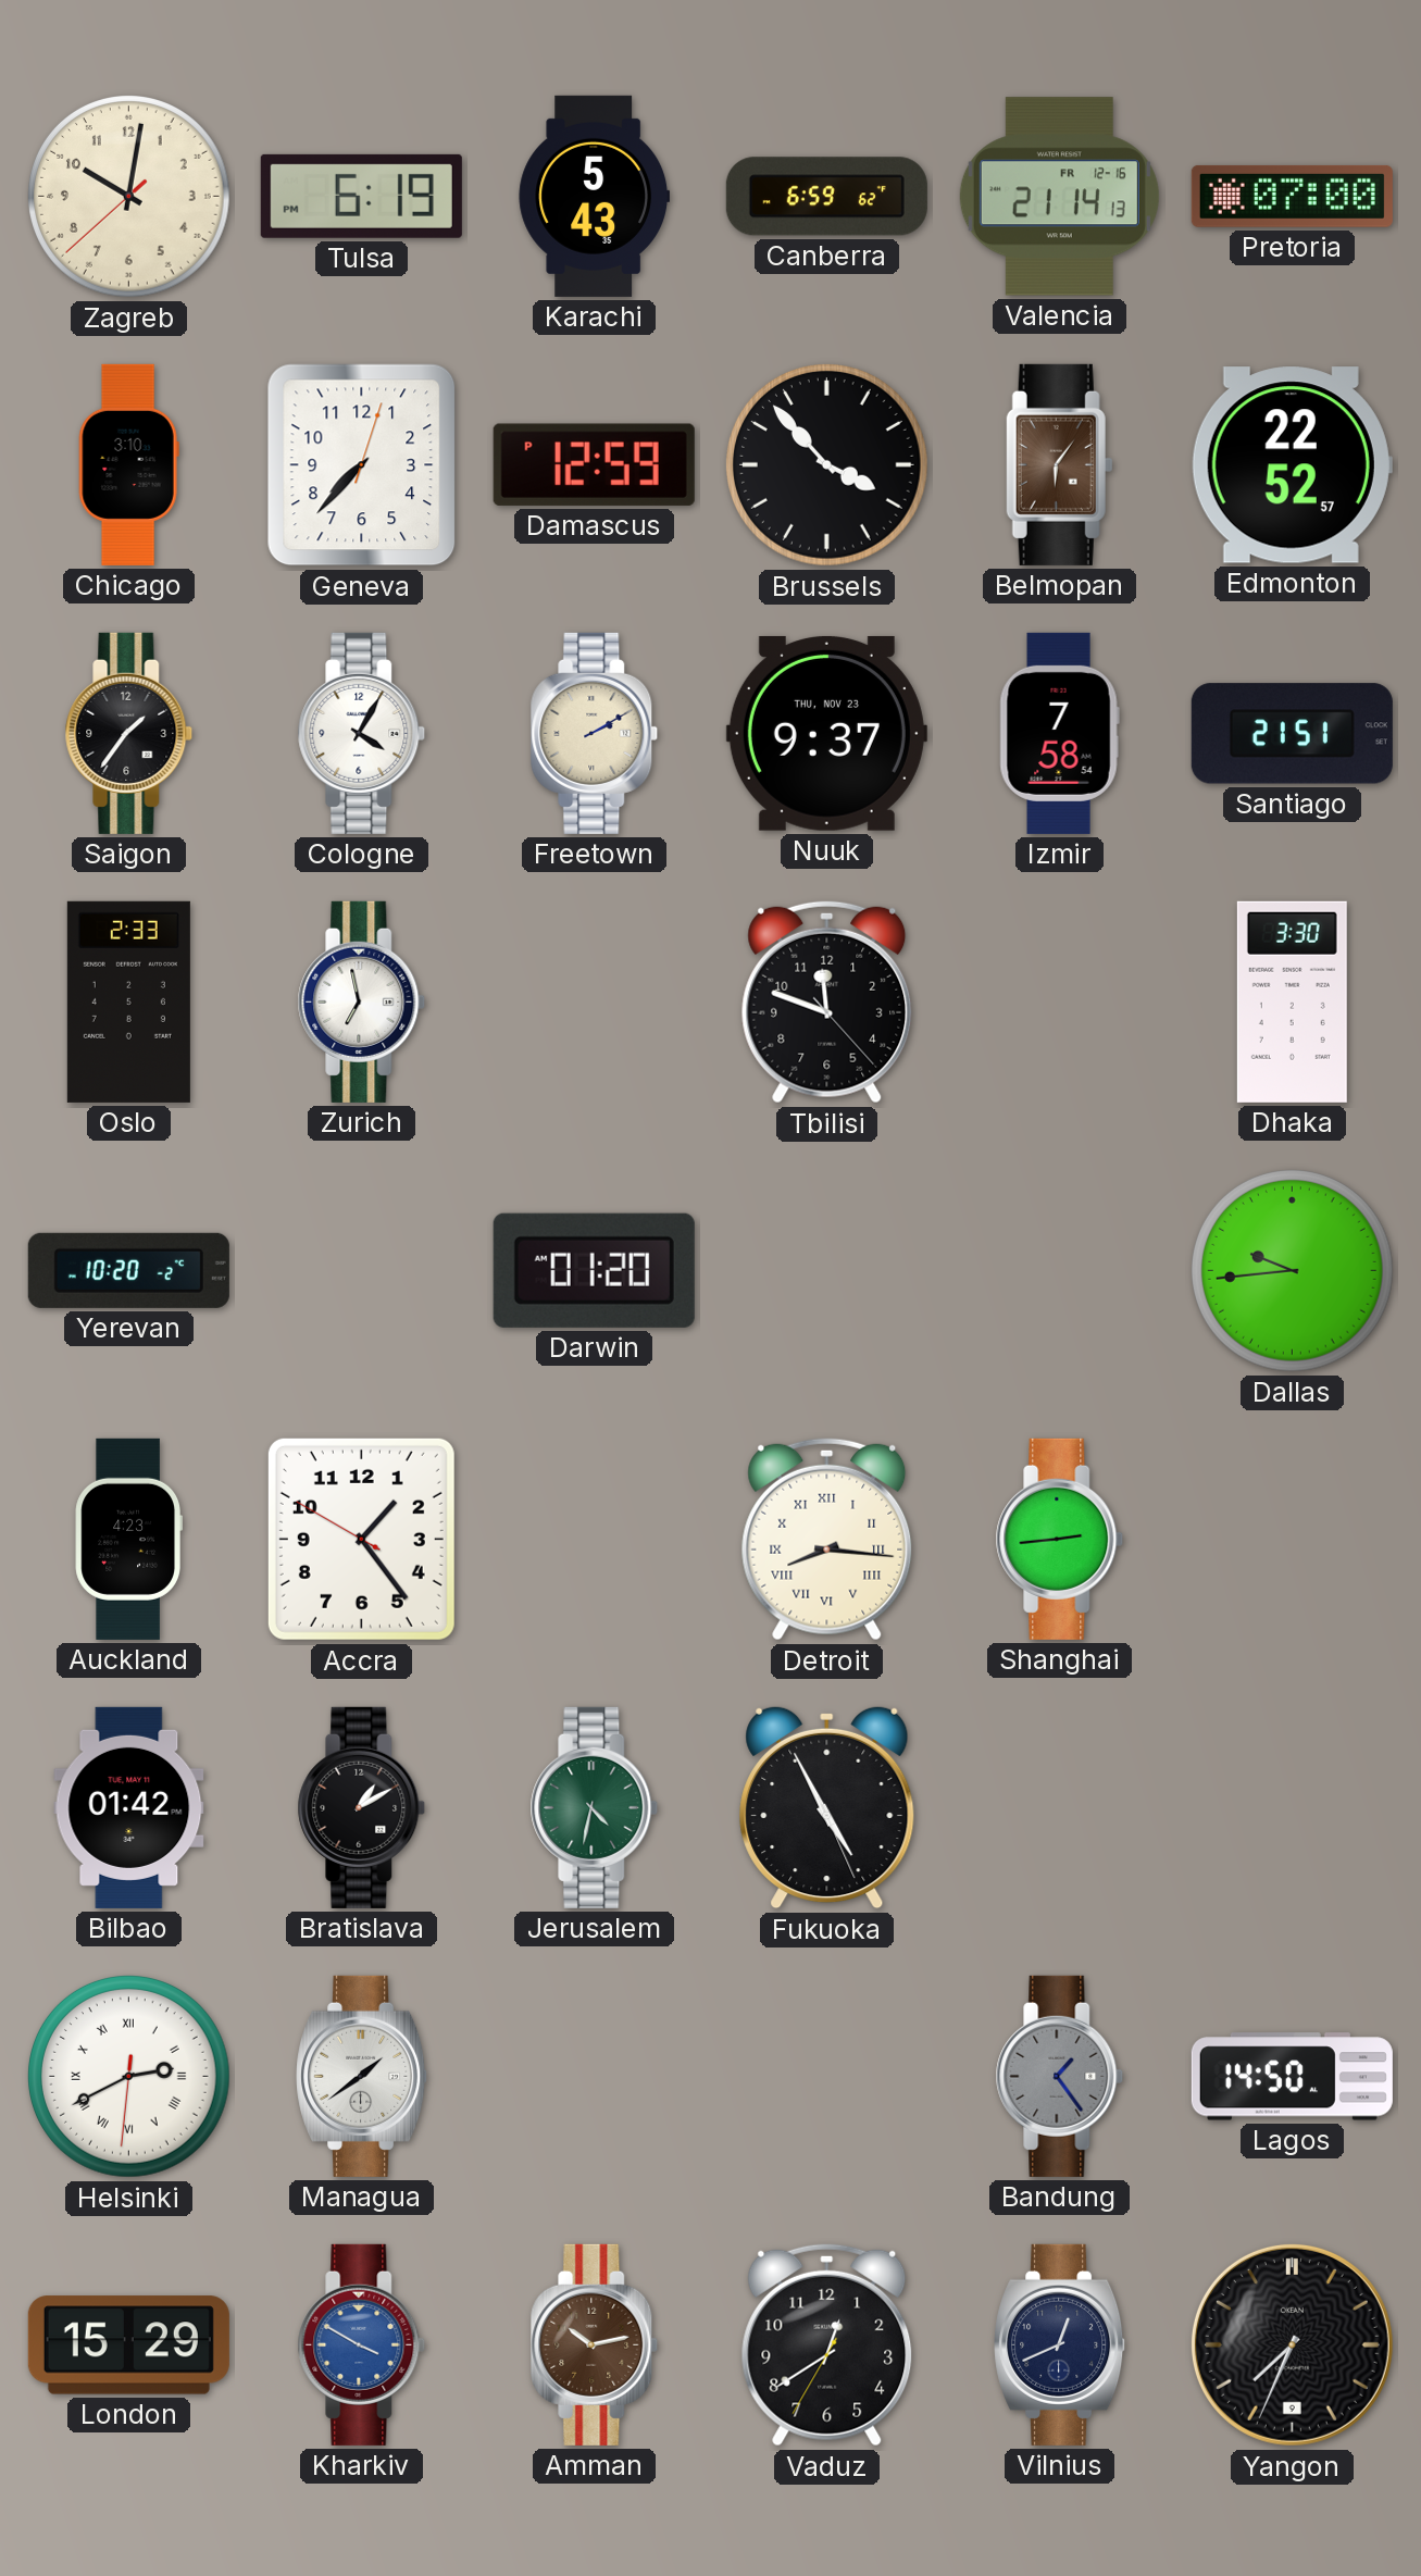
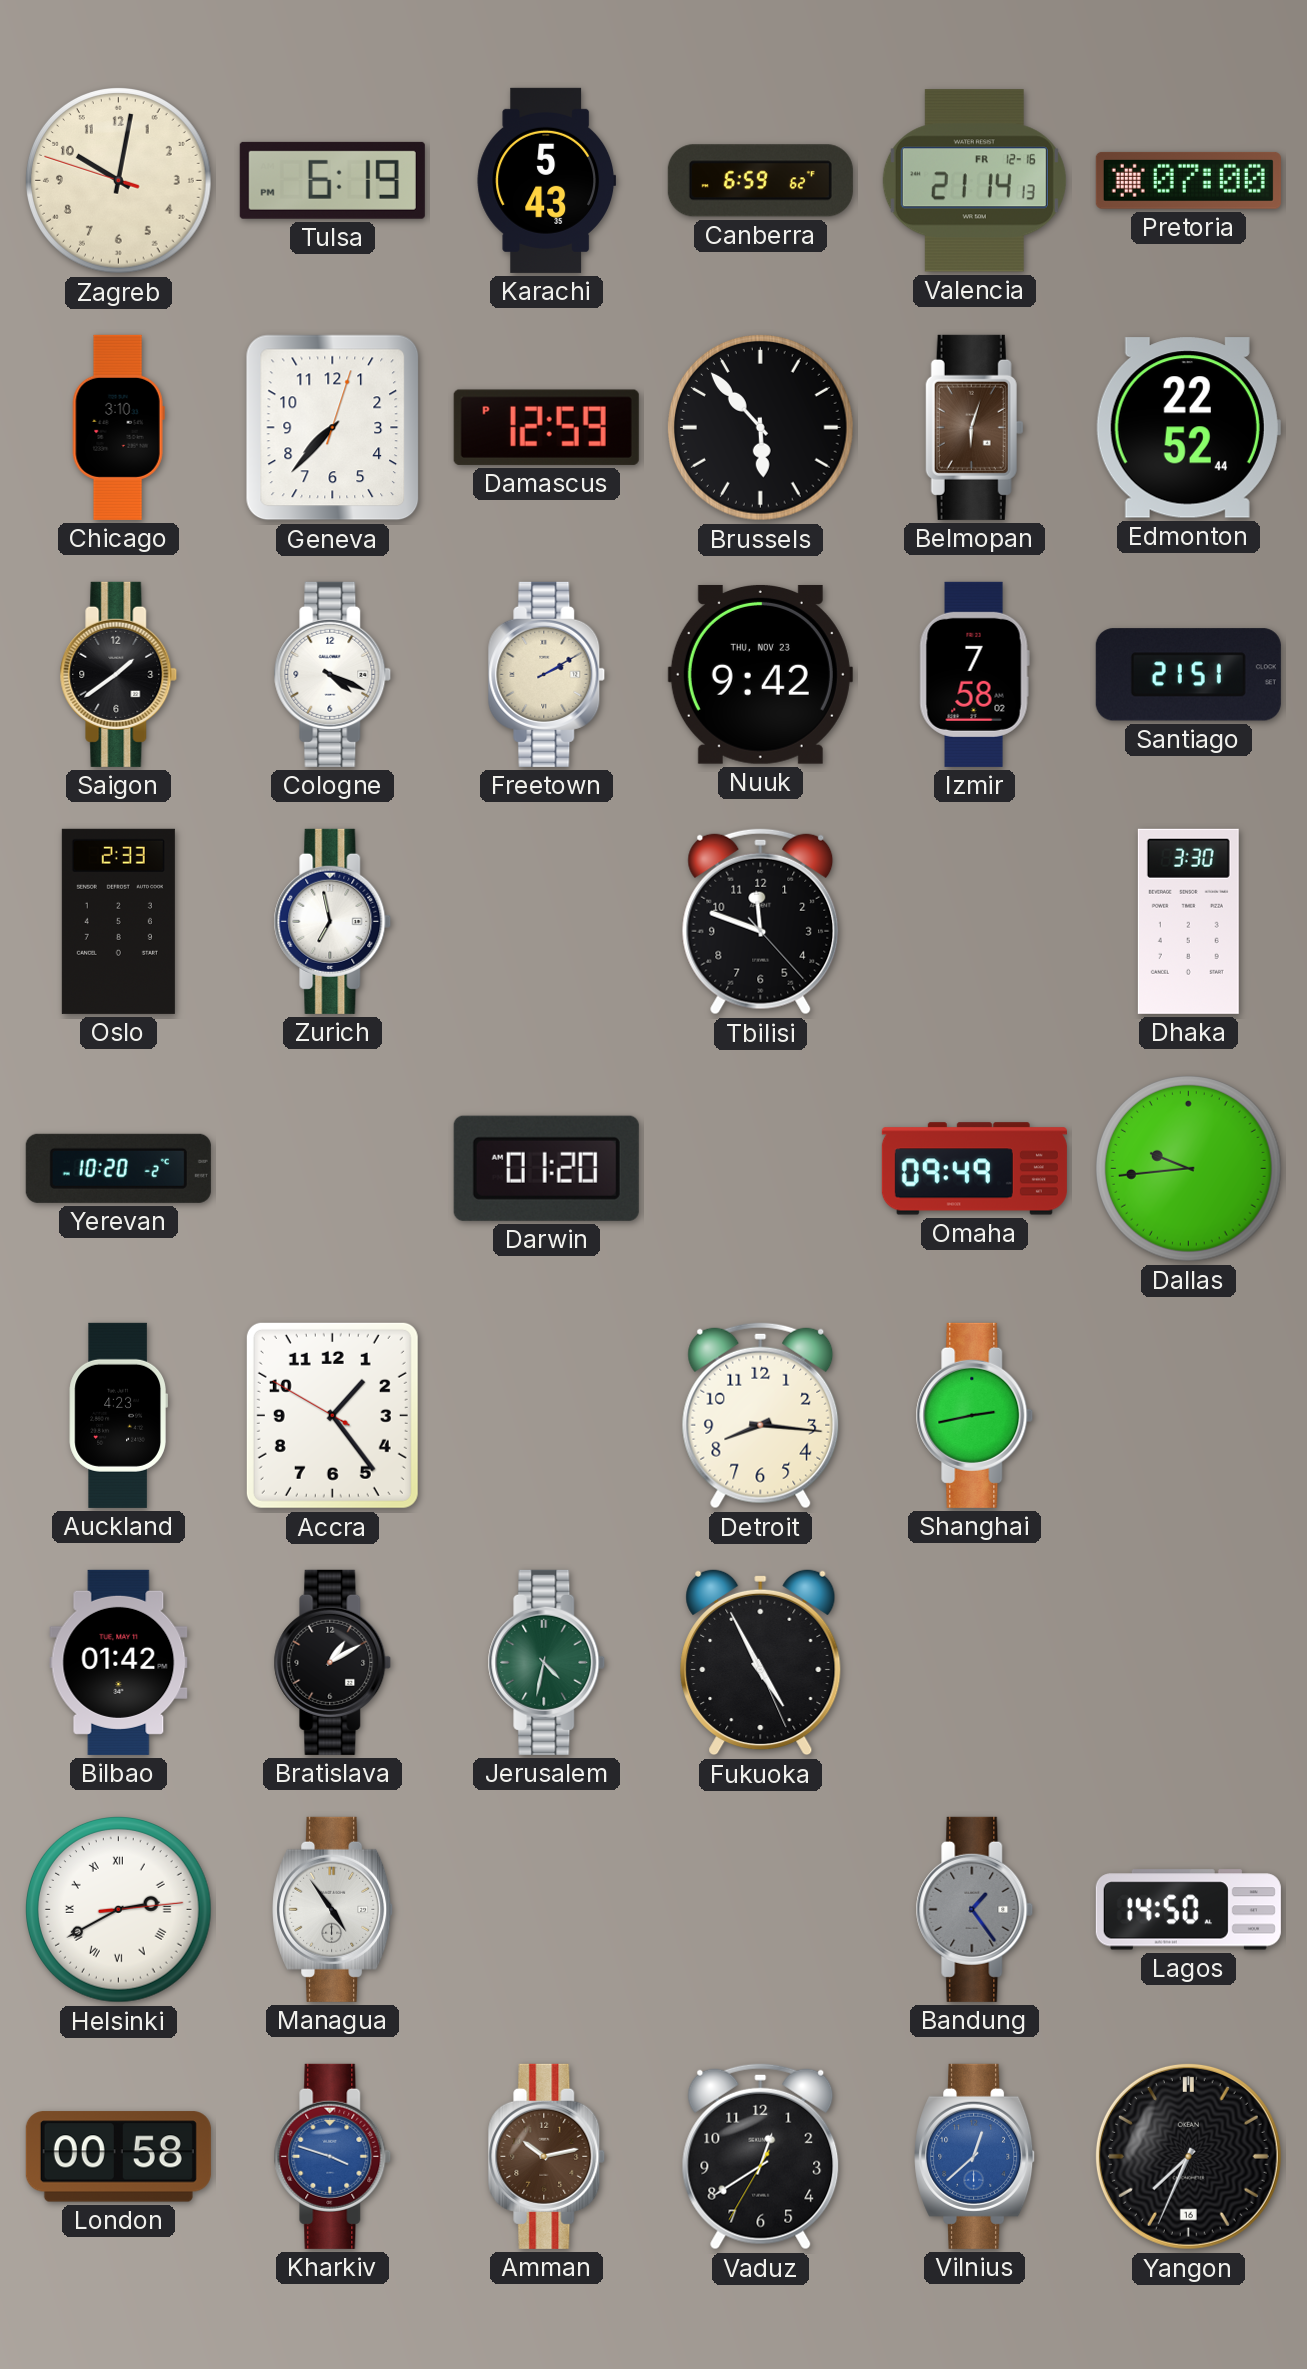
Zagreb: 10:01:38 -> 10:01:48 (119, 181)
Brussels: 3:53 -> 5:53 (761, 428)
Belmopan: 6:06 -> 6:03 (974, 427)
Edmonton: 22:52:57 -> 22:52:44 (1188, 428)
Saigon: 1:36 -> 1:39 (119, 674)
Cologne: 4:05 -> 4:19 (333, 674)
Nuuk: 9:37 -> 9:42 (760, 674)
Izmir: 7:58:54 -> 7:58:02 (974, 674)
Omaha: none -> 09:49 (974, 1169)
Detroit numerals: Roman -> Arabic (761, 1415)
Shanghai: 2:44 -> 2:43 (975, 1415)
Helsinki: 2:40:31 -> 2:40:14 (119, 1910)
Managua: 1:39 -> 4:54 (333, 1909)
London: 15:29 -> 00:58 (118, 2157)
Kharkiv: 3:50 -> 3:48 (333, 2156)
Vilnius: 12:41 -> 12:38 (975, 2156)
Vilnius dial: navy -> blue (975, 2156)
Yangon date: 9 -> 16 (1188, 2156)
